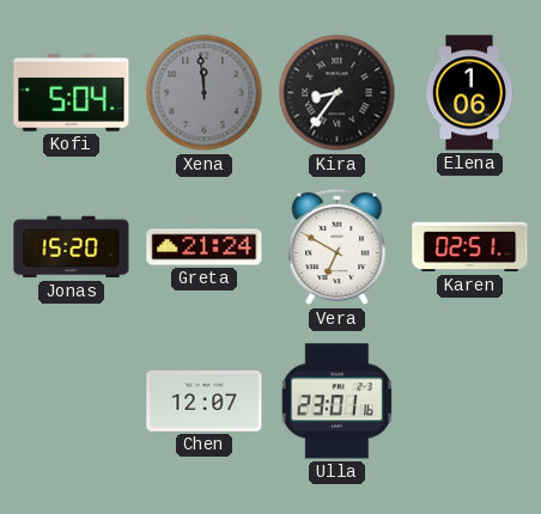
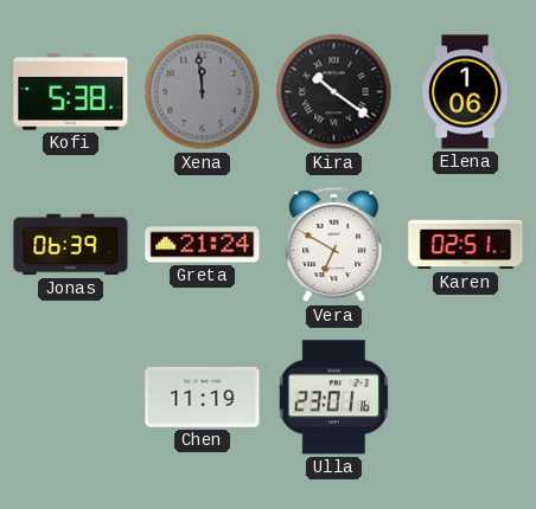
Kofi: 5:04 -> 5:38 (71, 92)
Kira: 8:36 -> 10:21 (334, 92)
Jonas: 15:20 -> 06:39 (71, 245)
Chen: 12:07 -> 11:19 (203, 397)
